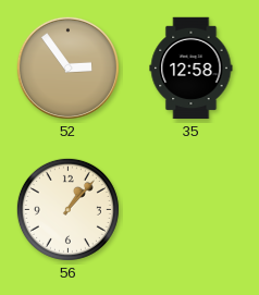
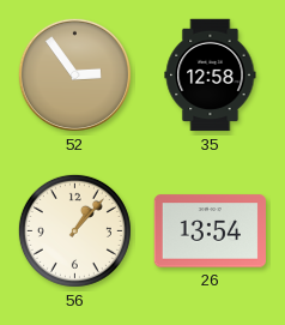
26: none -> 13:54 (210, 231)
